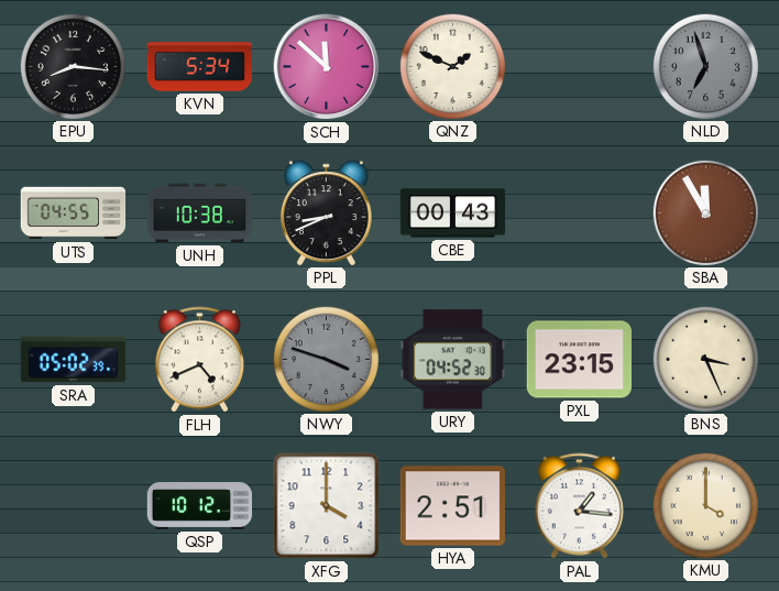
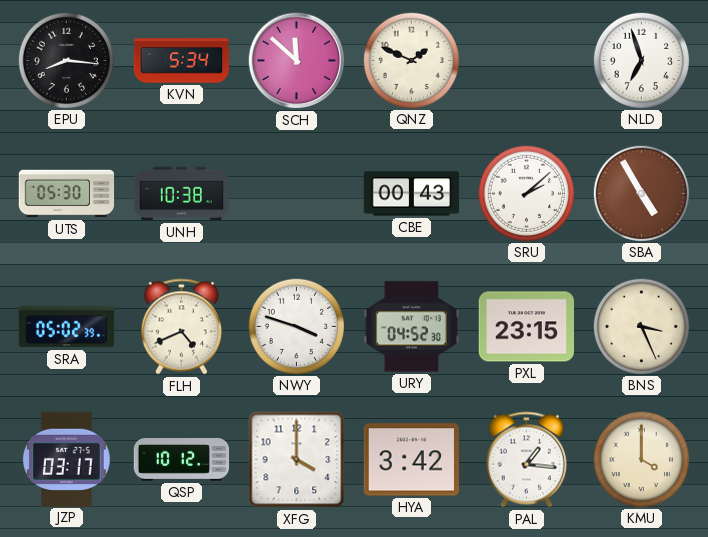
NLD dial: grey -> white (641, 60)
UTS: 04:55 -> 05:30 (67, 194)
PPL: 8:41 -> none (326, 212)
SRU: none -> 2:08 (526, 193)
SBA: 11:55 -> 4:55 (641, 193)
NWY dial: grey -> white (296, 326)
JZP: none -> 03:17 (66, 459)
HYA: 2:51 -> 3:42 (411, 460)
